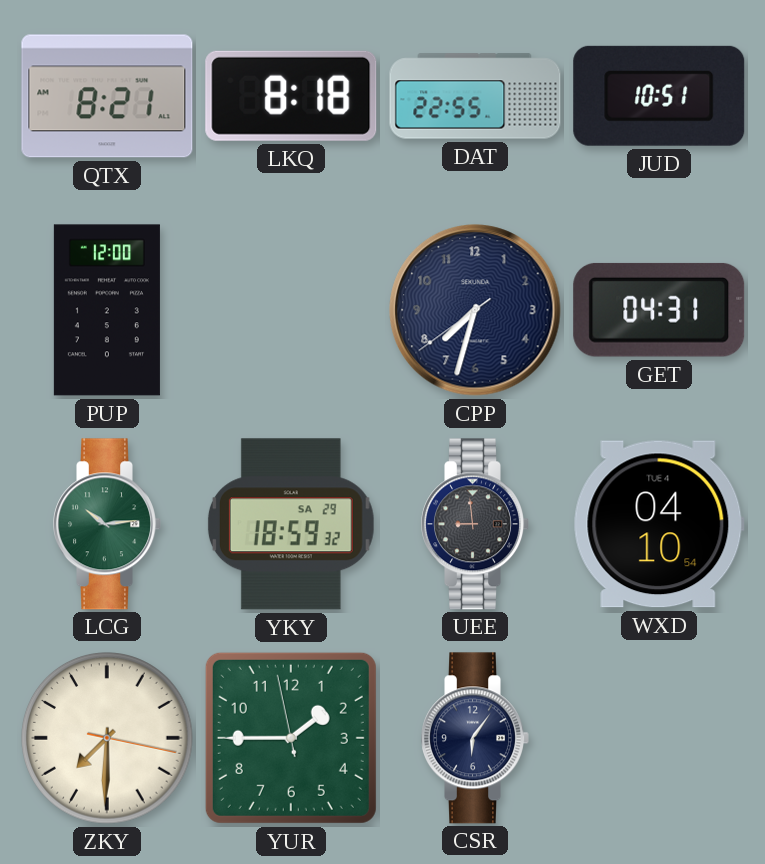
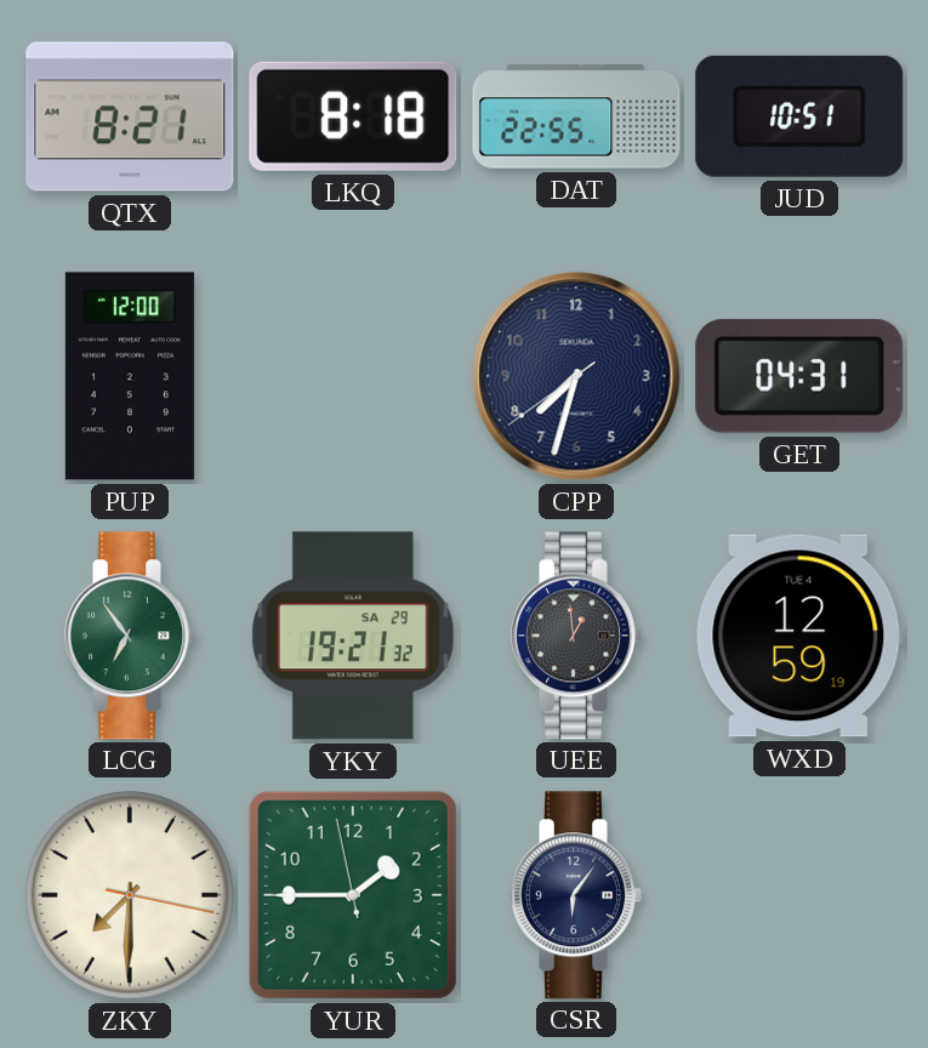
LCG: 10:14 -> 6:54 (130, 636)
YKY: 18:59 -> 19:21 (353, 636)
UEE: 8:59 -> 12:59 (576, 636)
WXD: 04:10 -> 12:59 (799, 636)
